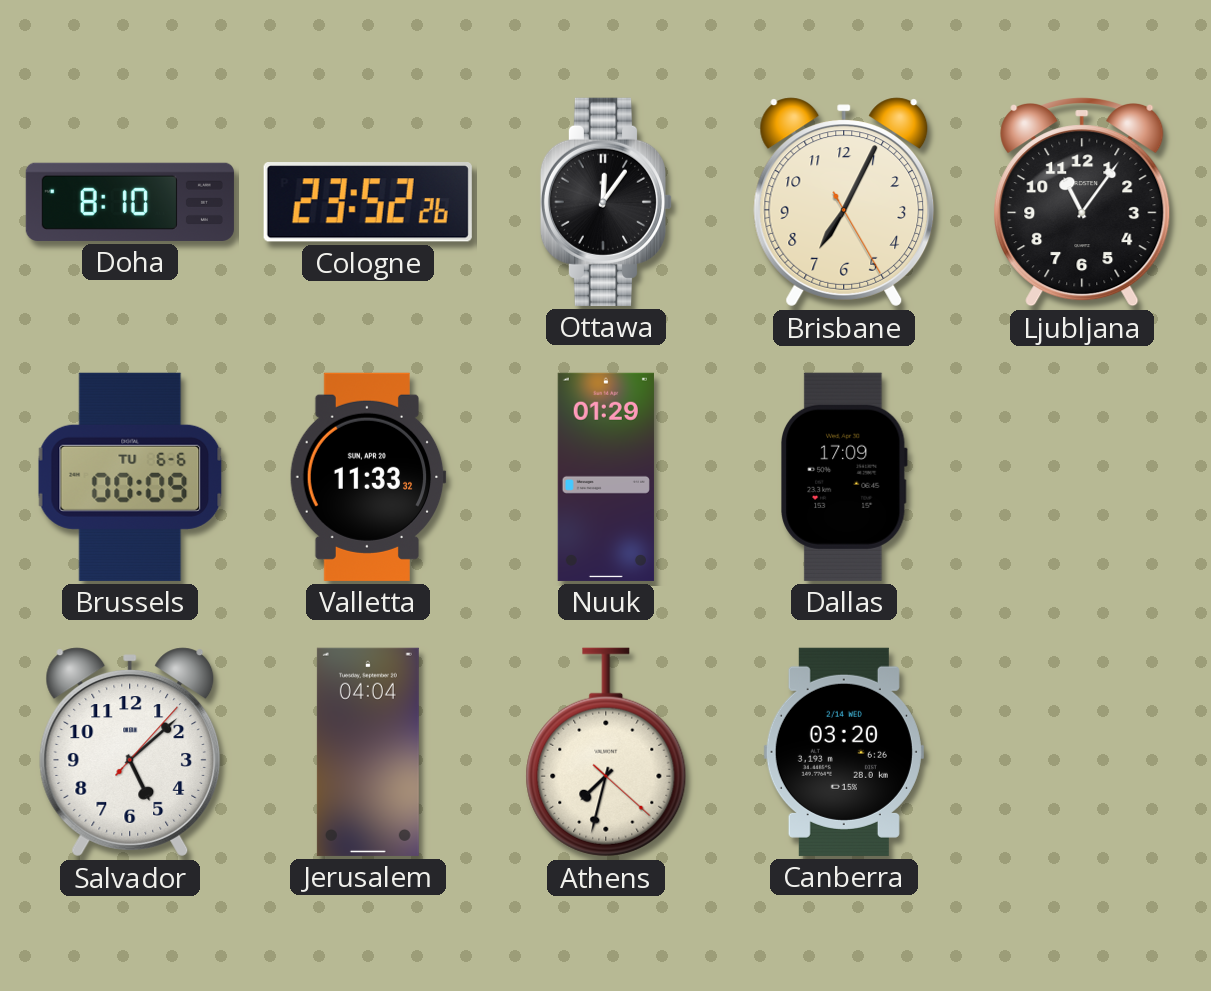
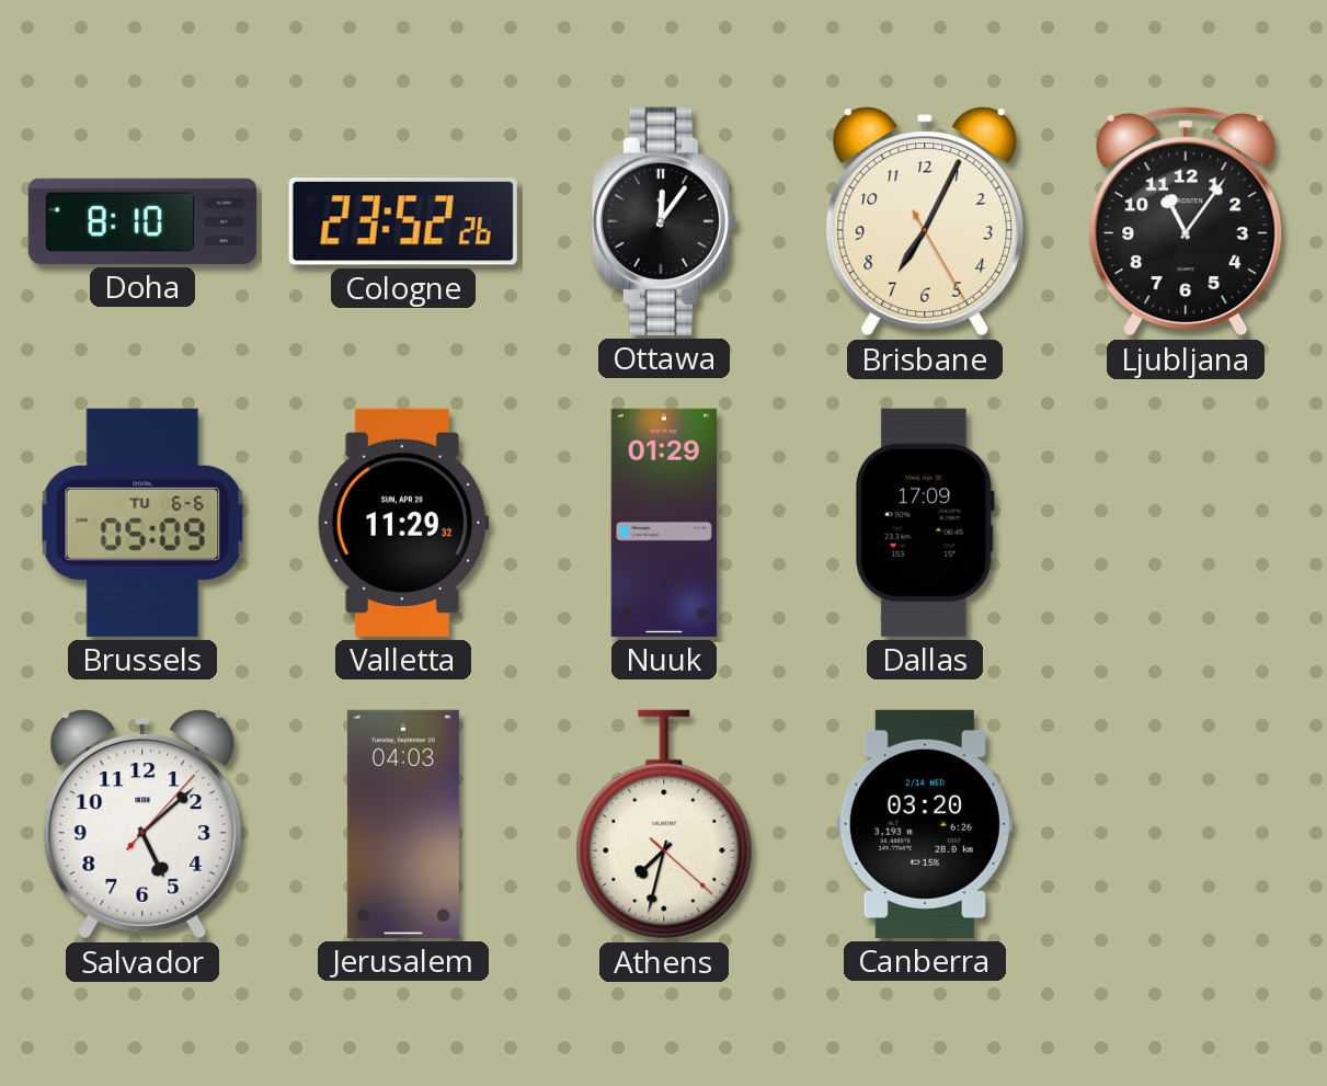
Brussels: 00:09 -> 05:09 (142, 523)
Valletta: 11:33 -> 11:29 (403, 523)
Jerusalem: 04:04 -> 04:03 (403, 824)
